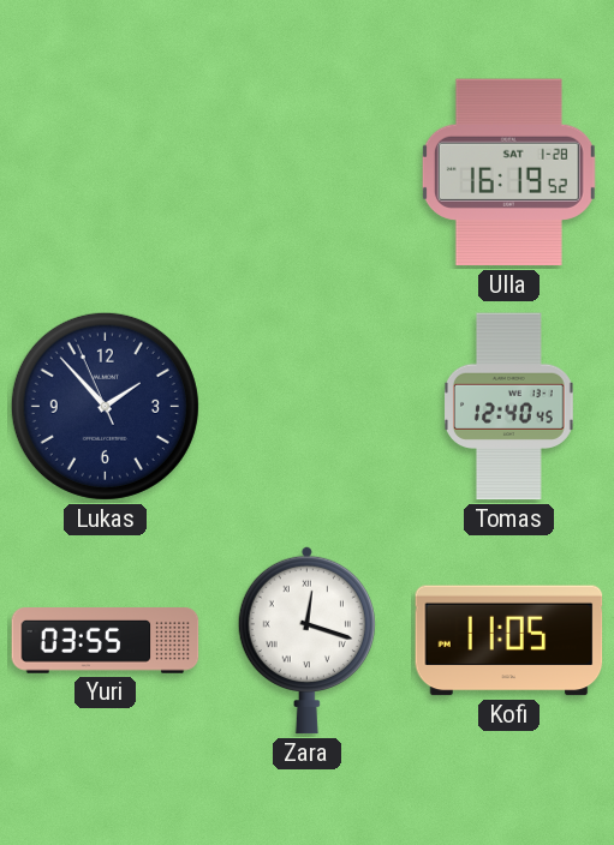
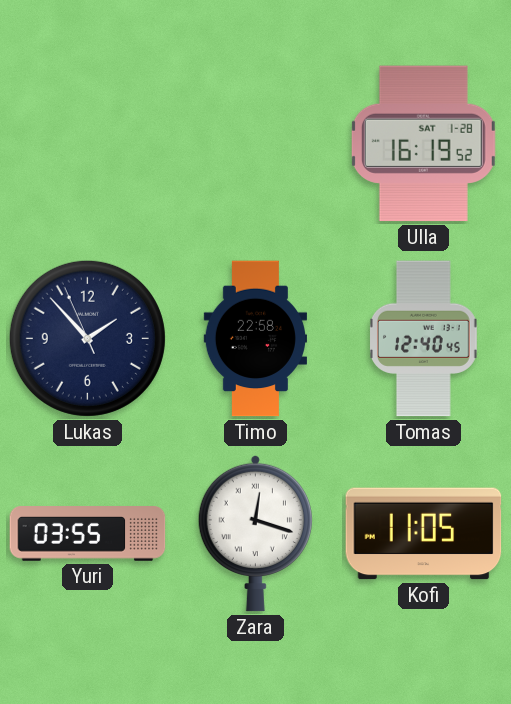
Timo: none -> 22:58 (255, 339)
